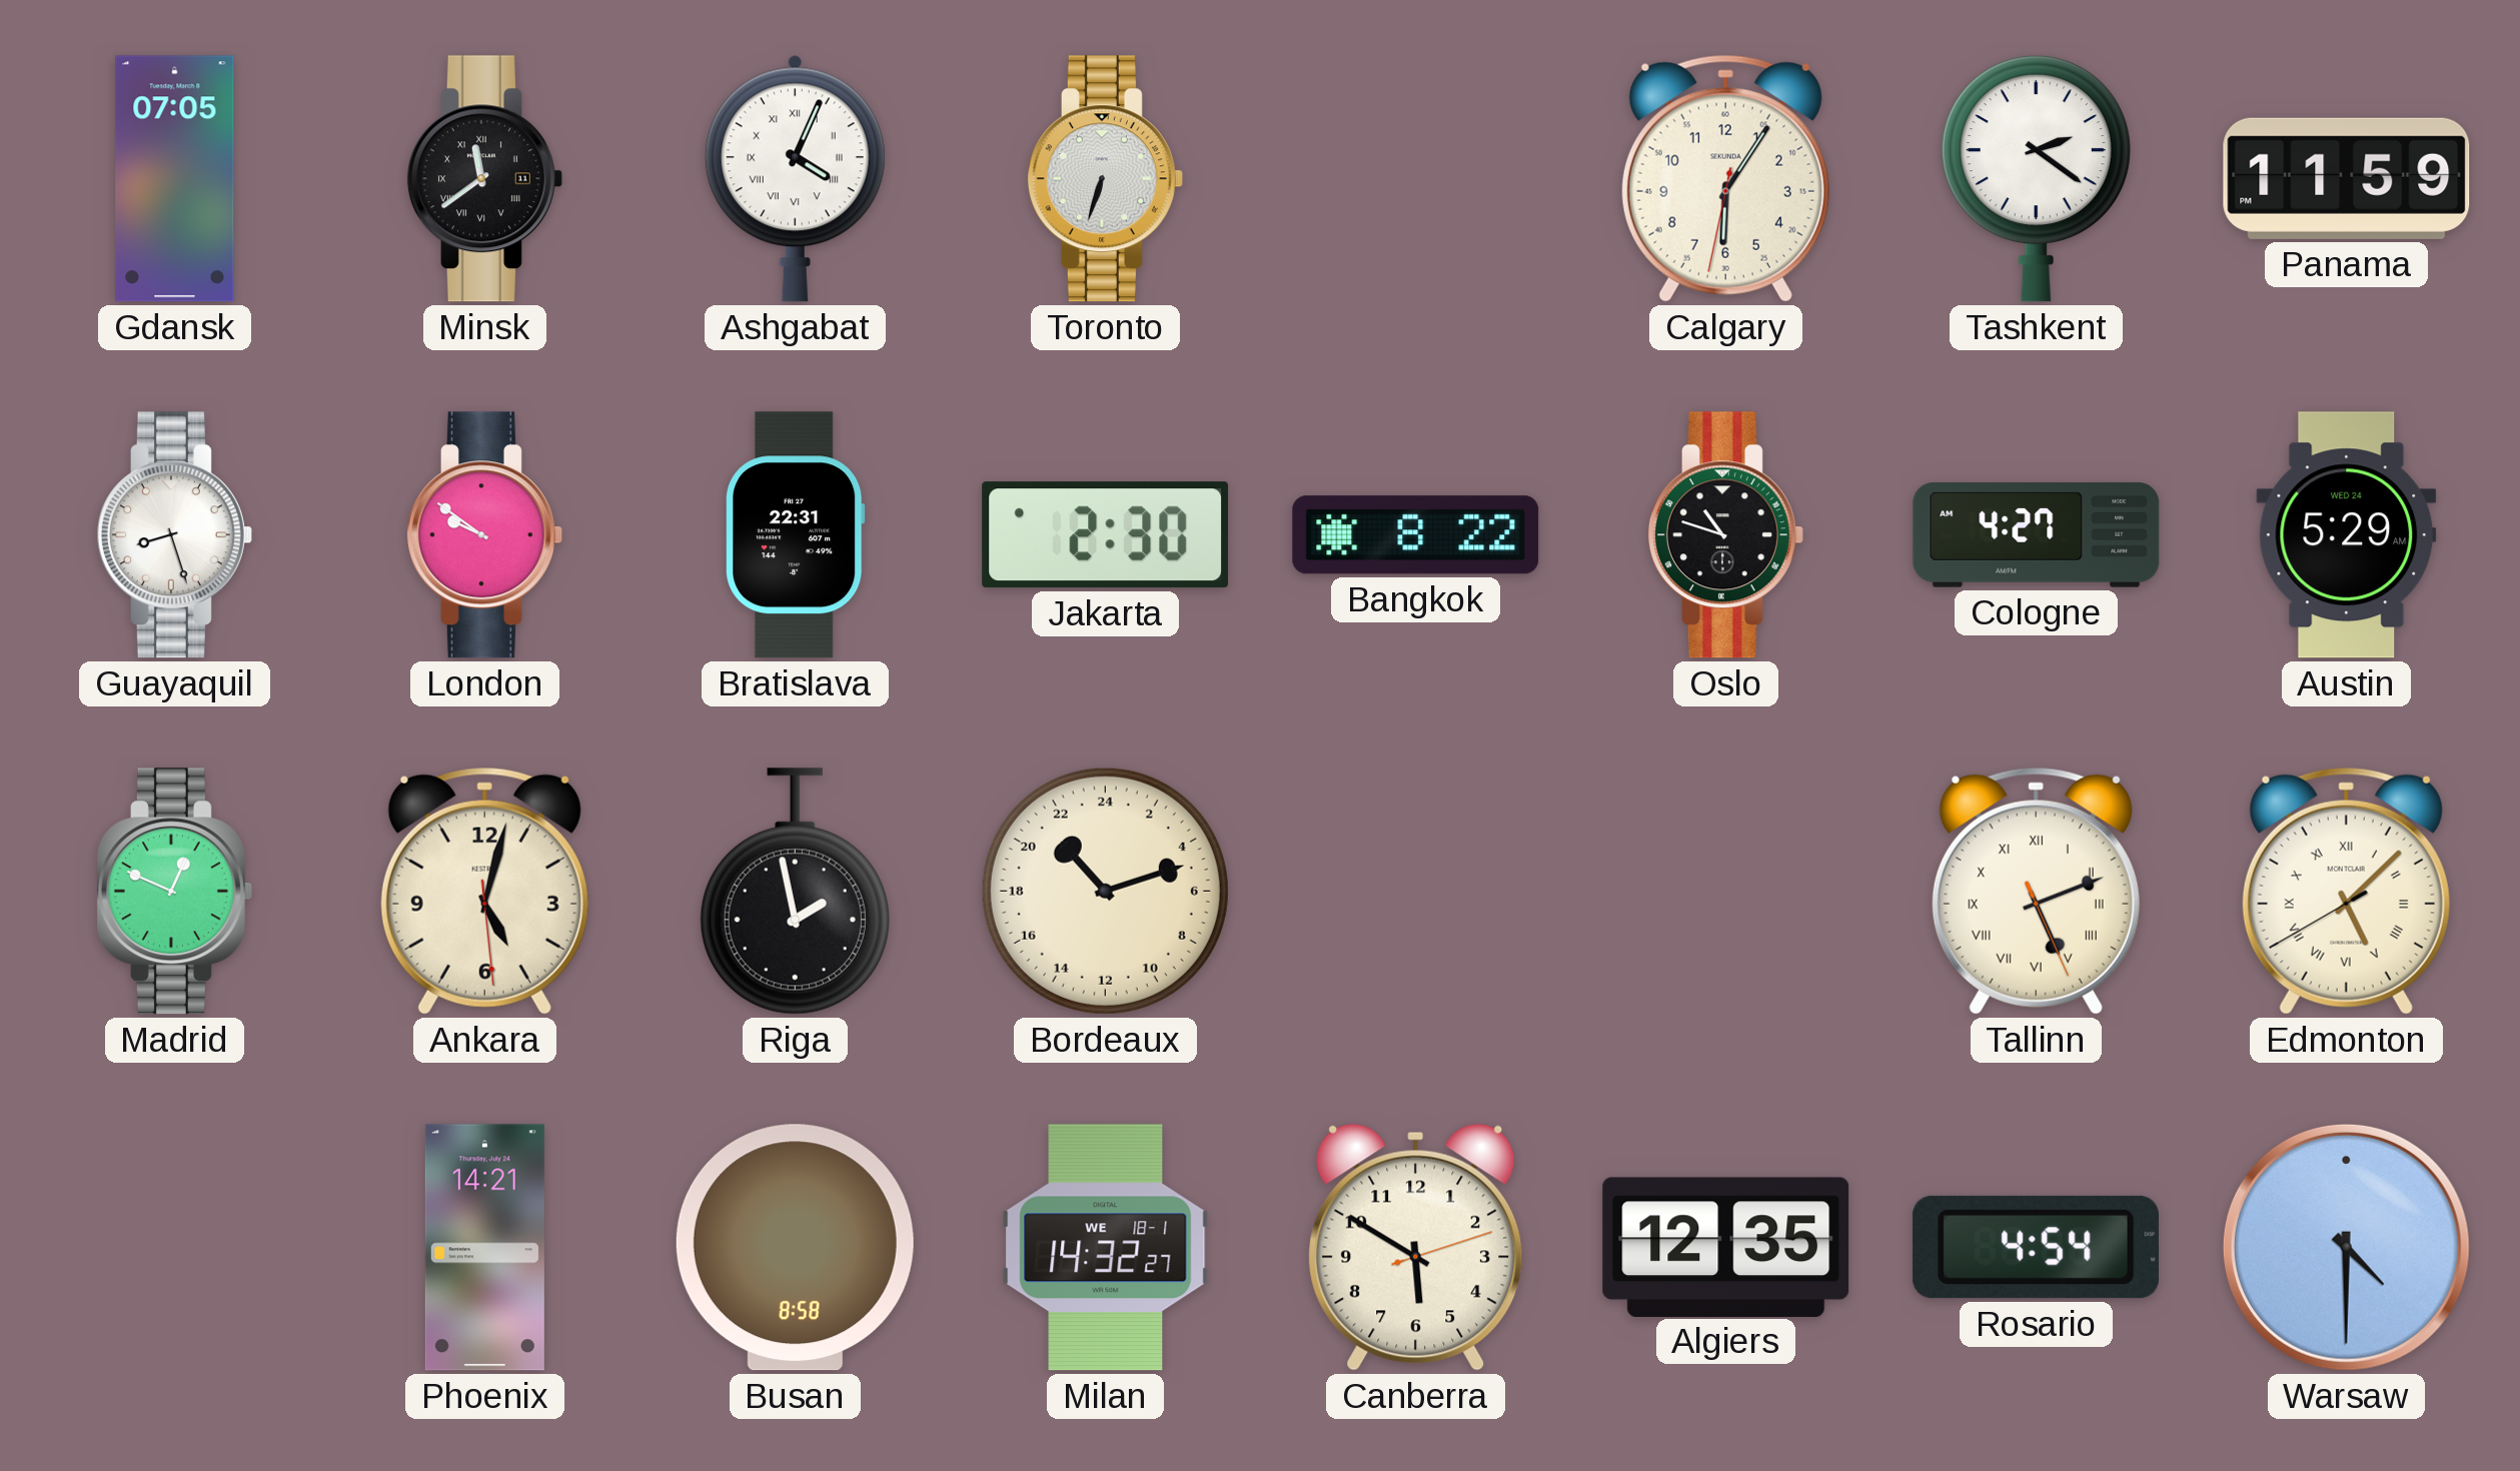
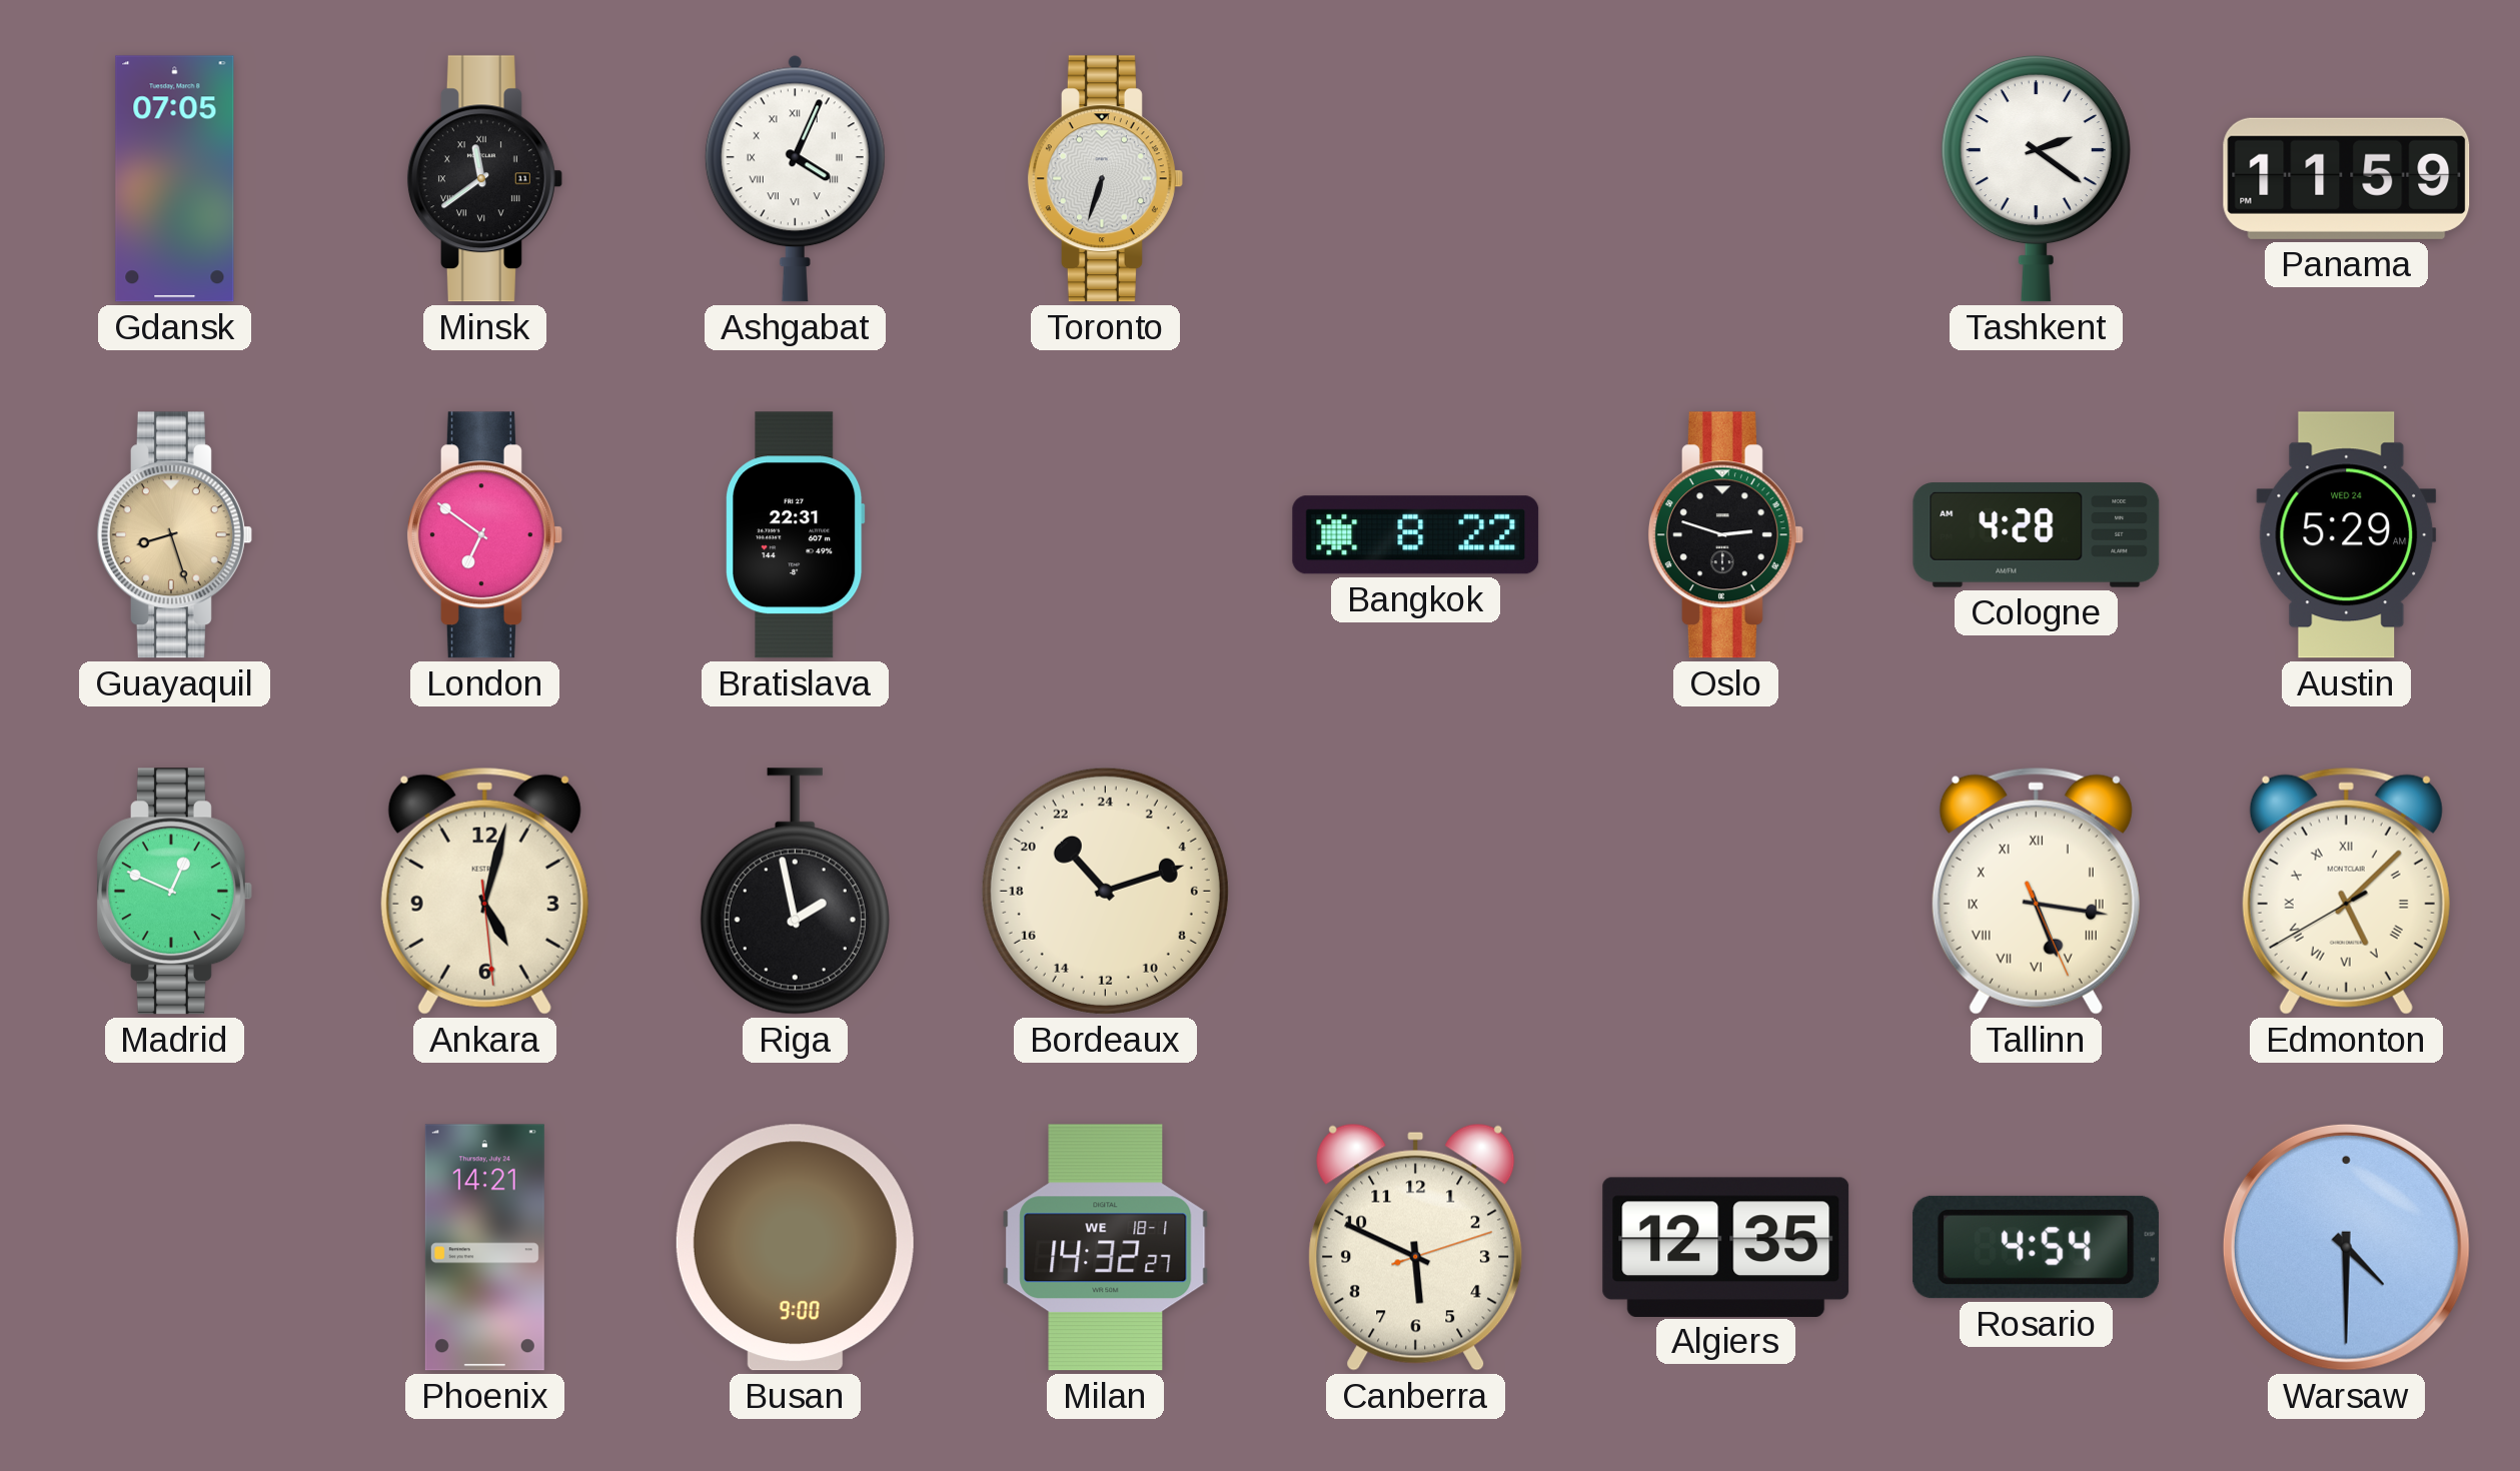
Calgary: 6:05 -> none (1725, 178)
Guayaquil dial: white -> champagne (174, 535)
London: 9:51 -> 6:51 (484, 535)
Jakarta: 2:30 -> none (1106, 535)
Oslo: 10:48 -> 2:48 (1725, 535)
Cologne: 4:27 -> 4:28 (2037, 535)
Tallinn: 5:11 -> 5:16 (2036, 891)
Busan: 8:58 -> 9:00 (795, 1248)
Canberra: 5:50 -> 5:49 (1416, 1247)
